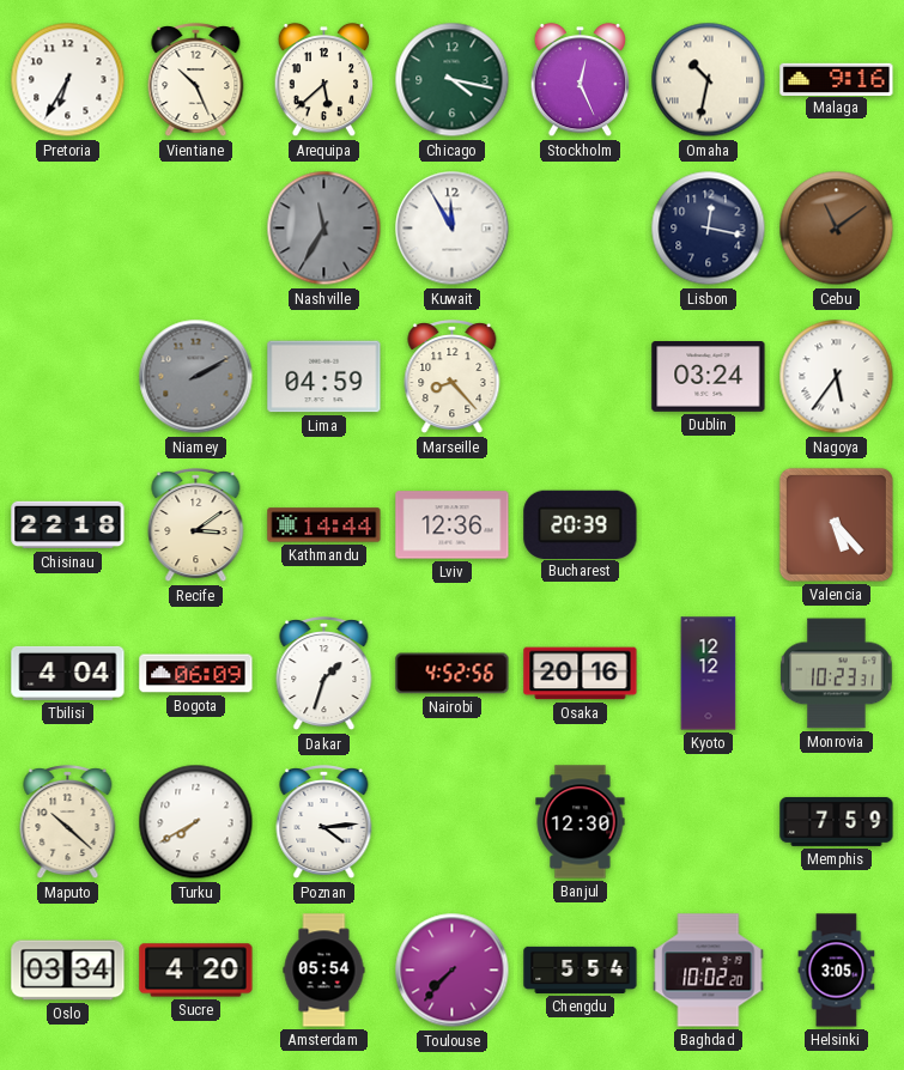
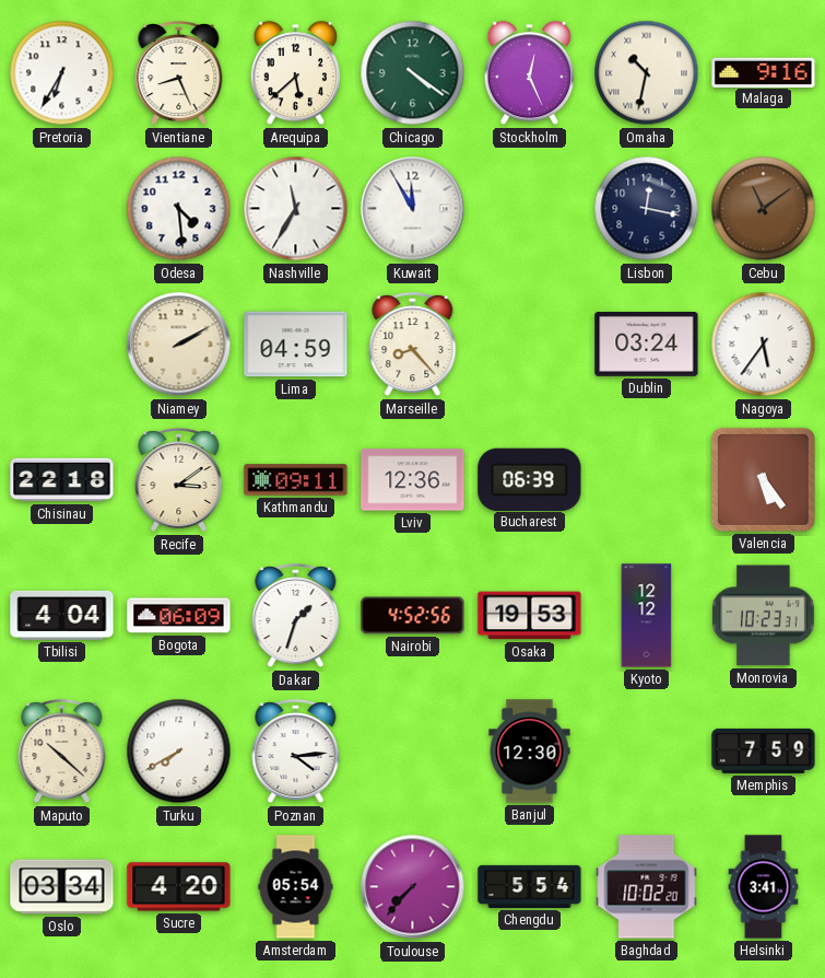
Vientiane: 10:26 -> 8:26 (179, 74)
Chicago: 4:17 -> 4:21 (413, 73)
Odesa: none -> 4:29 (179, 209)
Nashville dial: grey -> white (296, 209)
Niamey dial: grey -> cream (179, 345)
Kathmandu: 14:44 -> 09:11 (296, 480)
Bucharest: 20:39 -> 06:39 (530, 479)
Valencia: 5:23 -> 5:24 (763, 479)
Osaka: 20:16 -> 19:53 (530, 616)
Helsinki: 3:05 -> 3:41 (764, 887)
